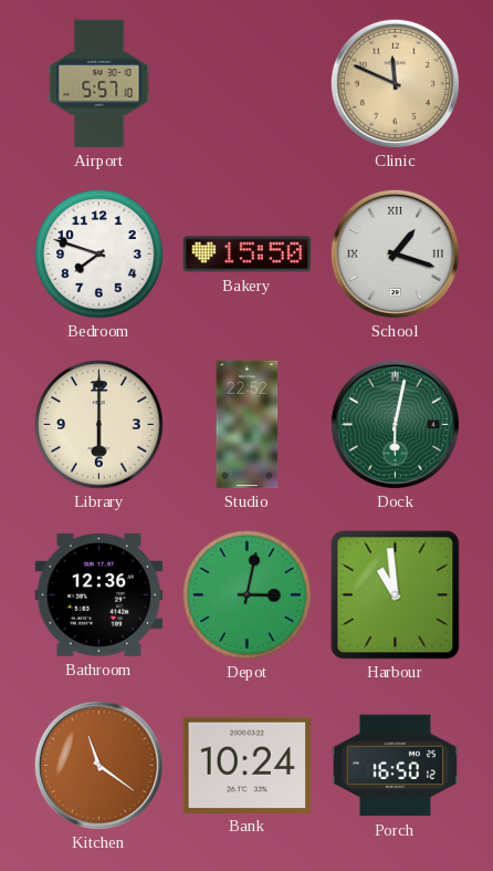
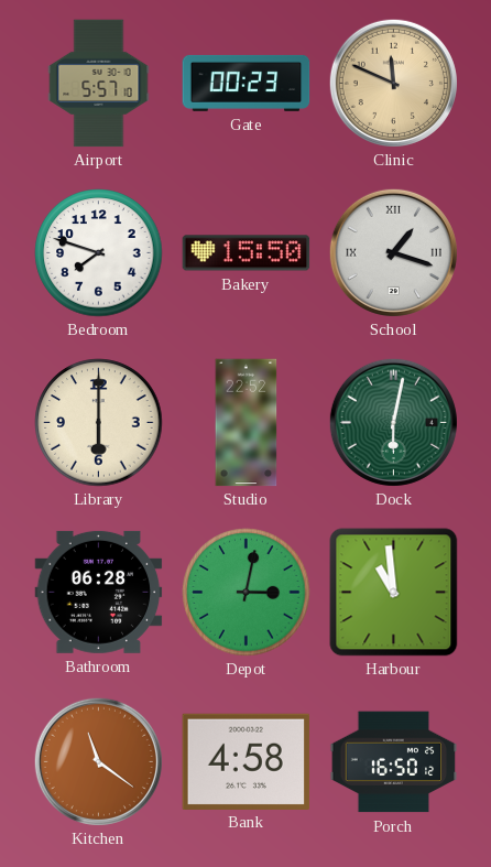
Gate: none -> 00:23 (247, 83)
Bathroom: 12:36 -> 06:28 (99, 592)
Bank: 10:24 -> 4:58 (247, 761)
